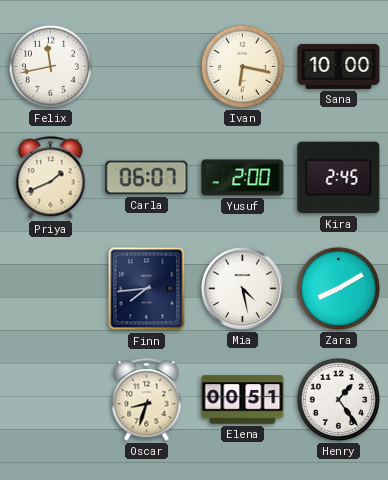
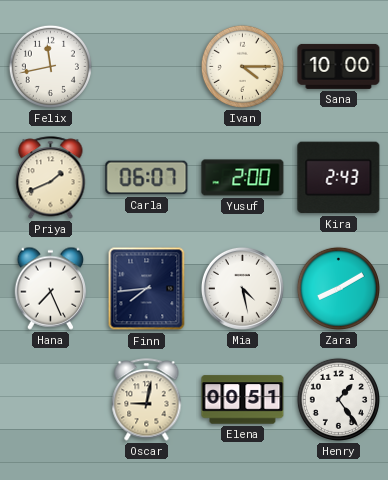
Ivan: 6:17 -> 4:15 (242, 66)
Kira: 2:45 -> 2:43 (339, 178)
Hana: none -> 7:26 (51, 288)
Oscar: 8:33 -> 9:02 (147, 400)
